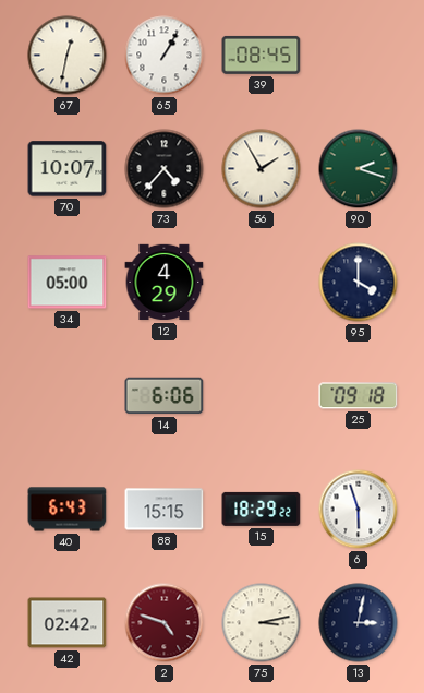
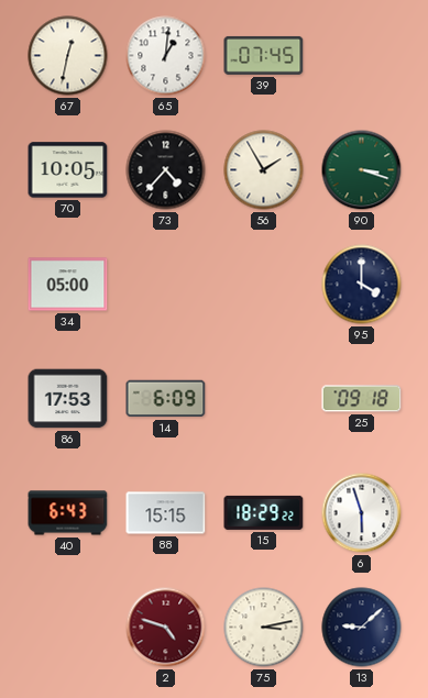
65: 1:05 -> 1:01 (166, 56)
39: 08:45 -> 07:45 (264, 55)
70: 10:07 -> 10:05 (68, 170)
90: 2:18 -> 3:18 (362, 170)
12: 4:29 -> none (165, 283)
86: none -> 17:53 (68, 399)
14: 6:06 -> 6:09 (166, 399)
42: 02:42 -> none (68, 623)
13: 3:02 -> 9:08 (362, 628)
